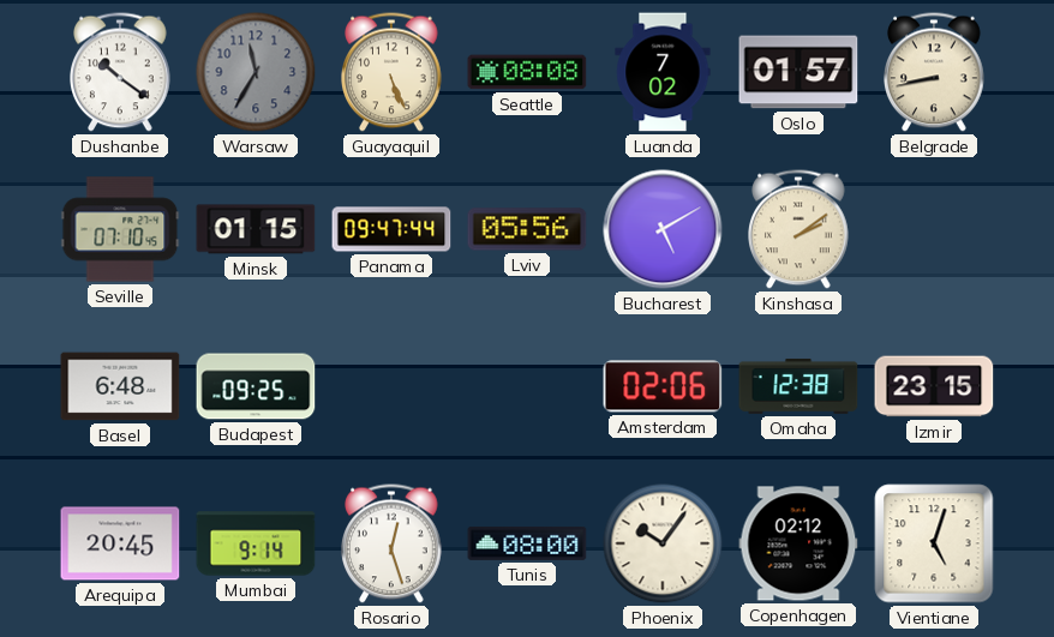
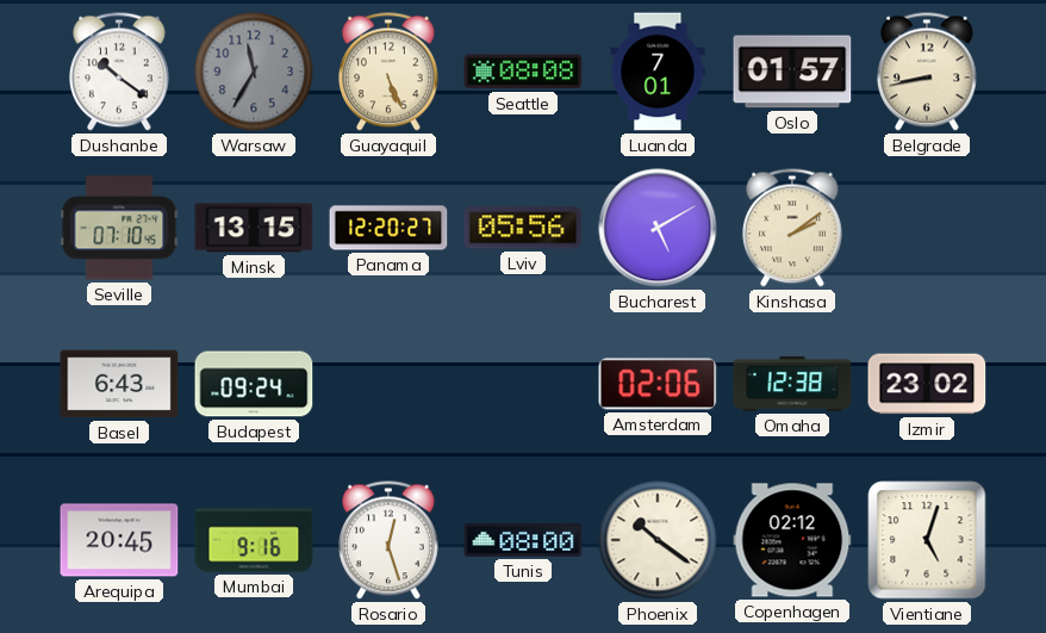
Luanda: 7:02 -> 7:01 (658, 72)
Minsk: 01:15 -> 13:15 (254, 228)
Panama: 09:47 -> 12:20 (388, 228)
Basel: 6:48 -> 6:43 (119, 384)
Budapest: 09:25 -> 09:24 (254, 384)
Izmir: 23:15 -> 23:02 (927, 384)
Mumbai: 9:14 -> 9:16 (254, 540)
Phoenix: 10:06 -> 10:21 (658, 540)
